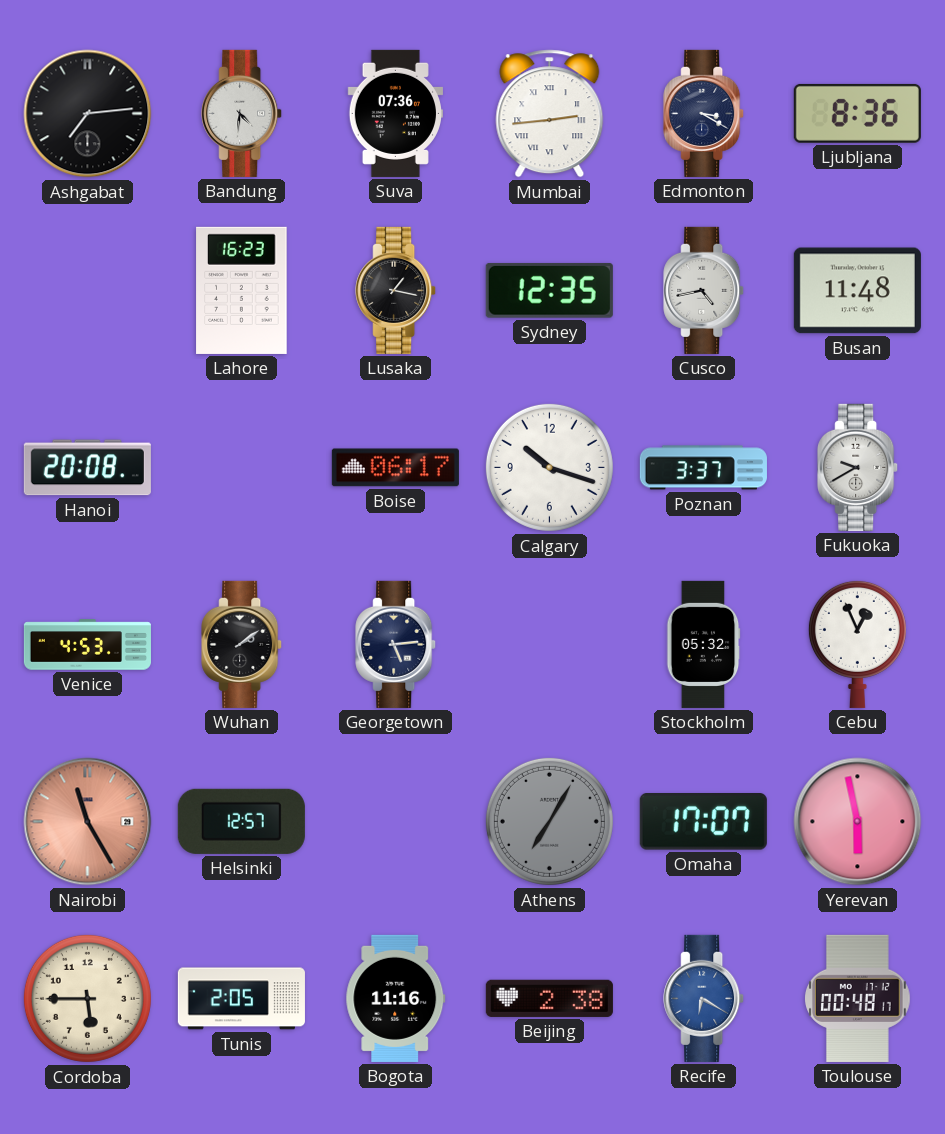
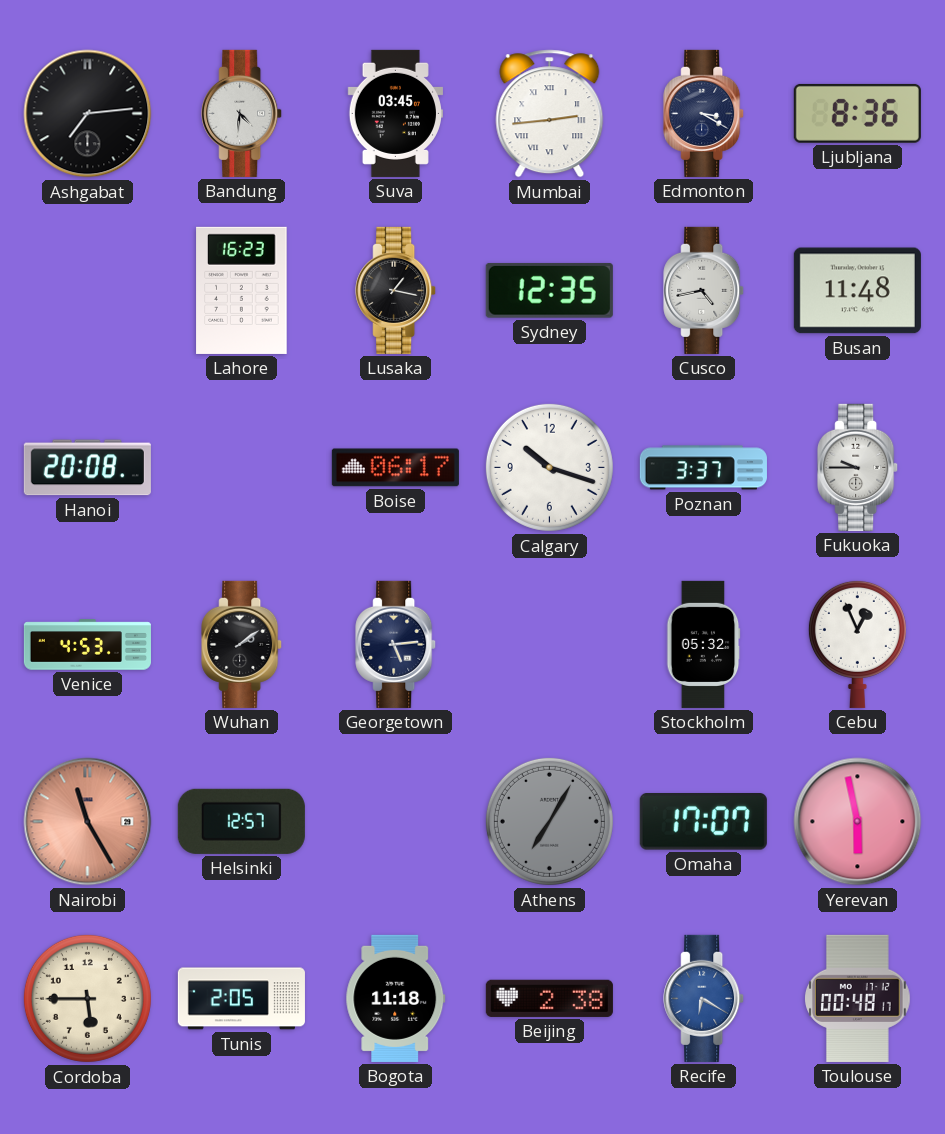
Suva: 07:36 -> 03:45 (395, 113)
Fukuoka: 9:40 -> 9:45 (858, 467)
Bogota: 11:16 -> 11:18 (396, 998)
